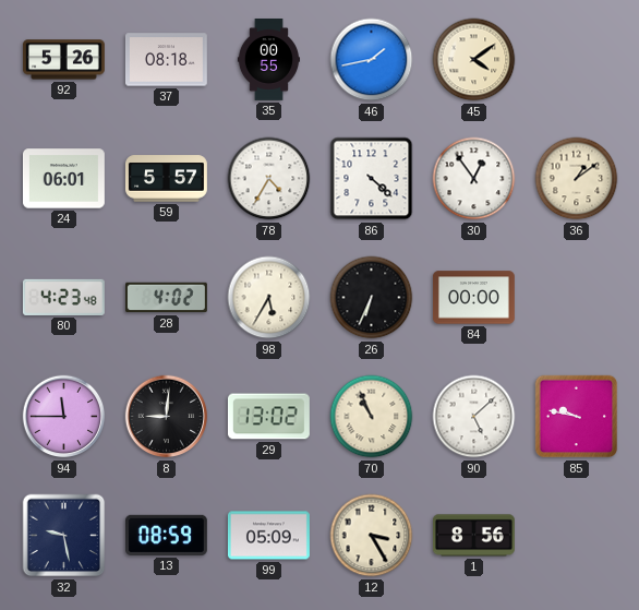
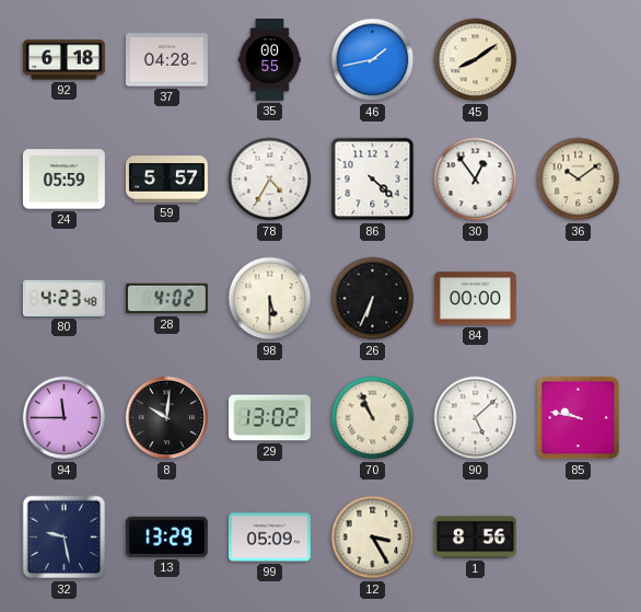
92: 5:26 -> 6:18 (63, 60)
37: 08:18 -> 04:28 (166, 60)
45: 4:09 -> 8:09 (476, 60)
24: 06:01 -> 05:59 (63, 180)
36: 1:09 -> 10:09 (579, 180)
98: 5:35 -> 5:30 (270, 299)
8: 9:01 -> 10:01 (167, 418)
13: 08:59 -> 13:29 (166, 536)
